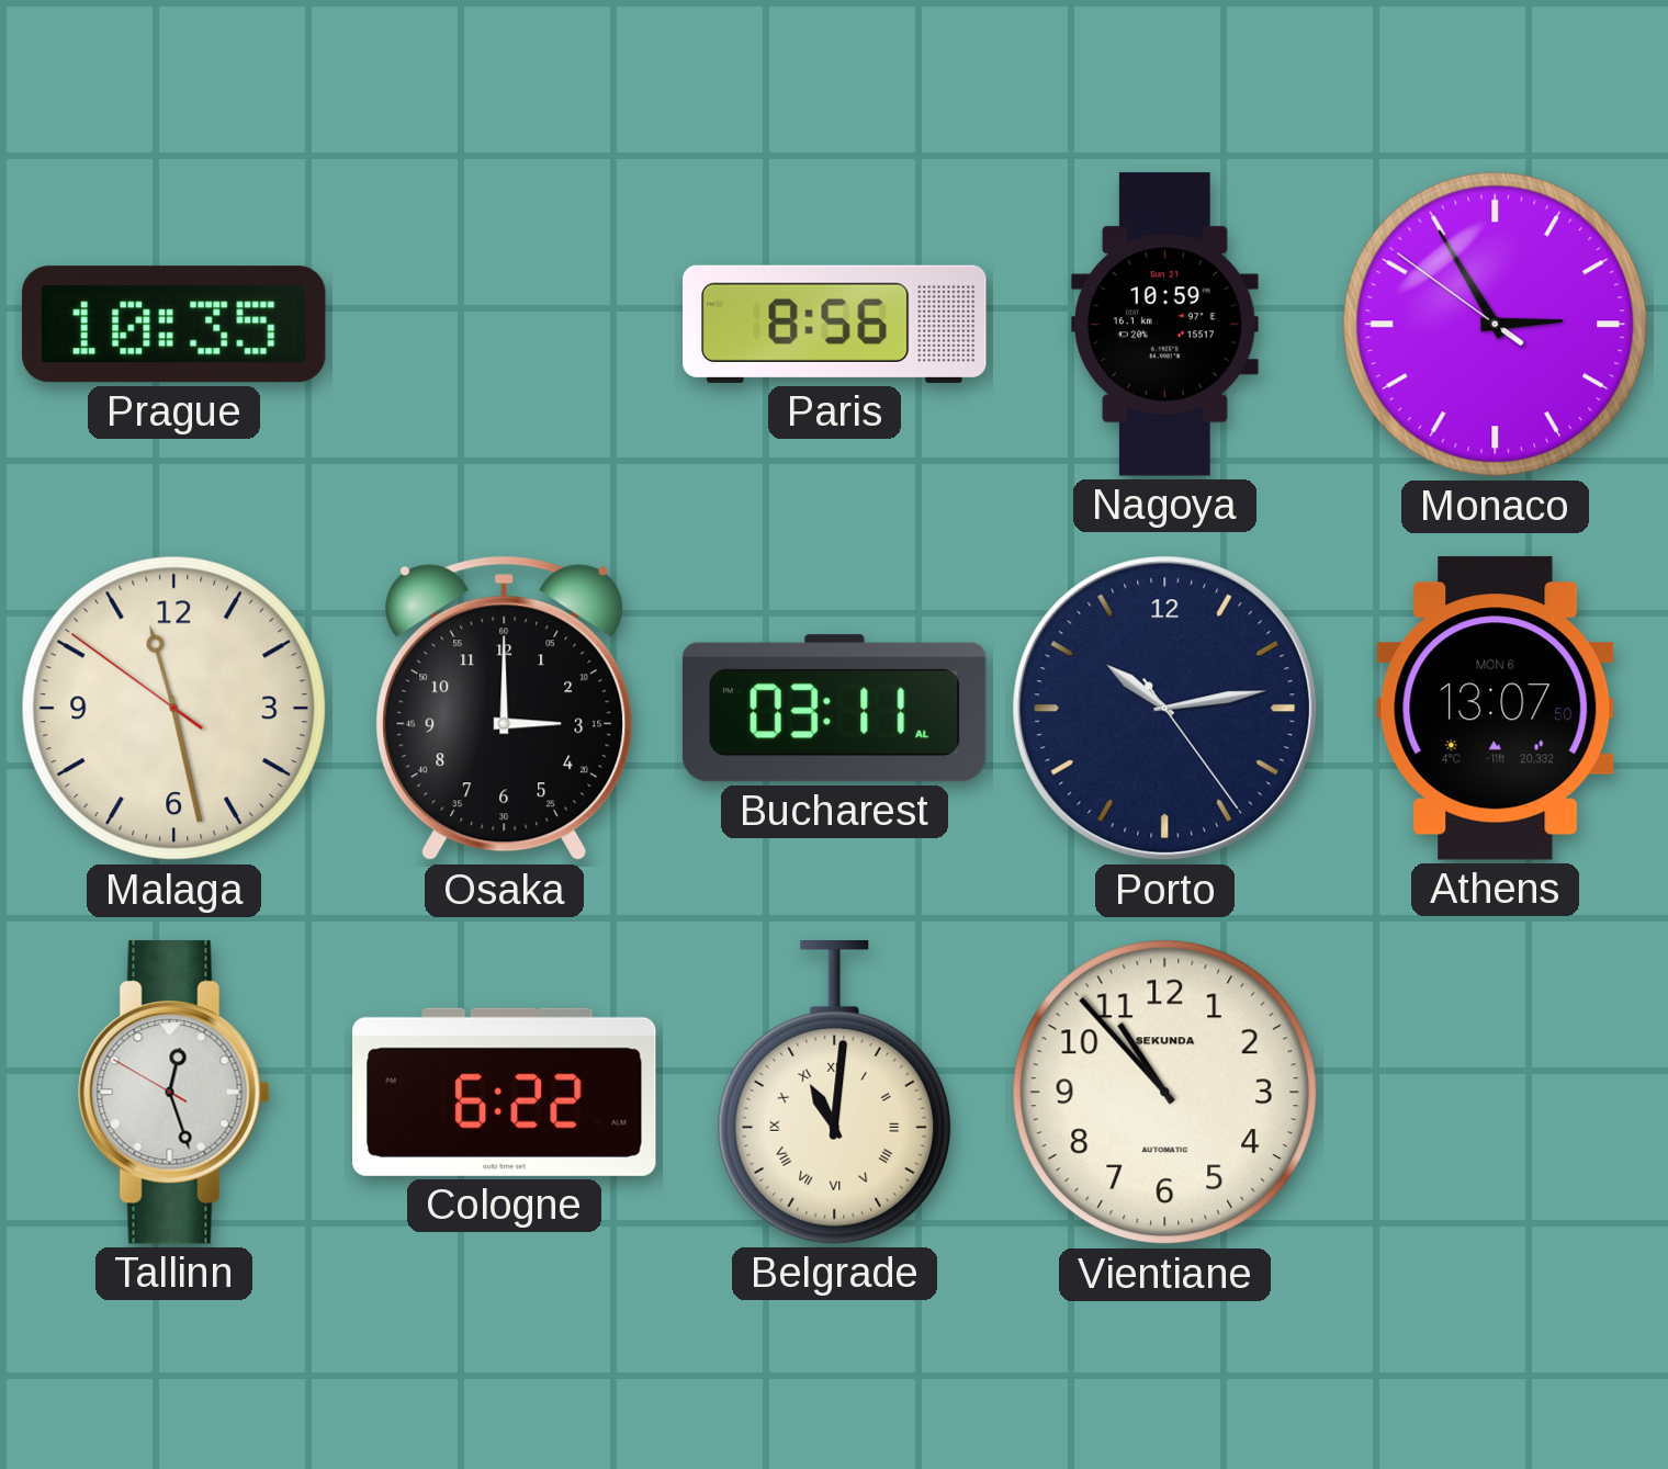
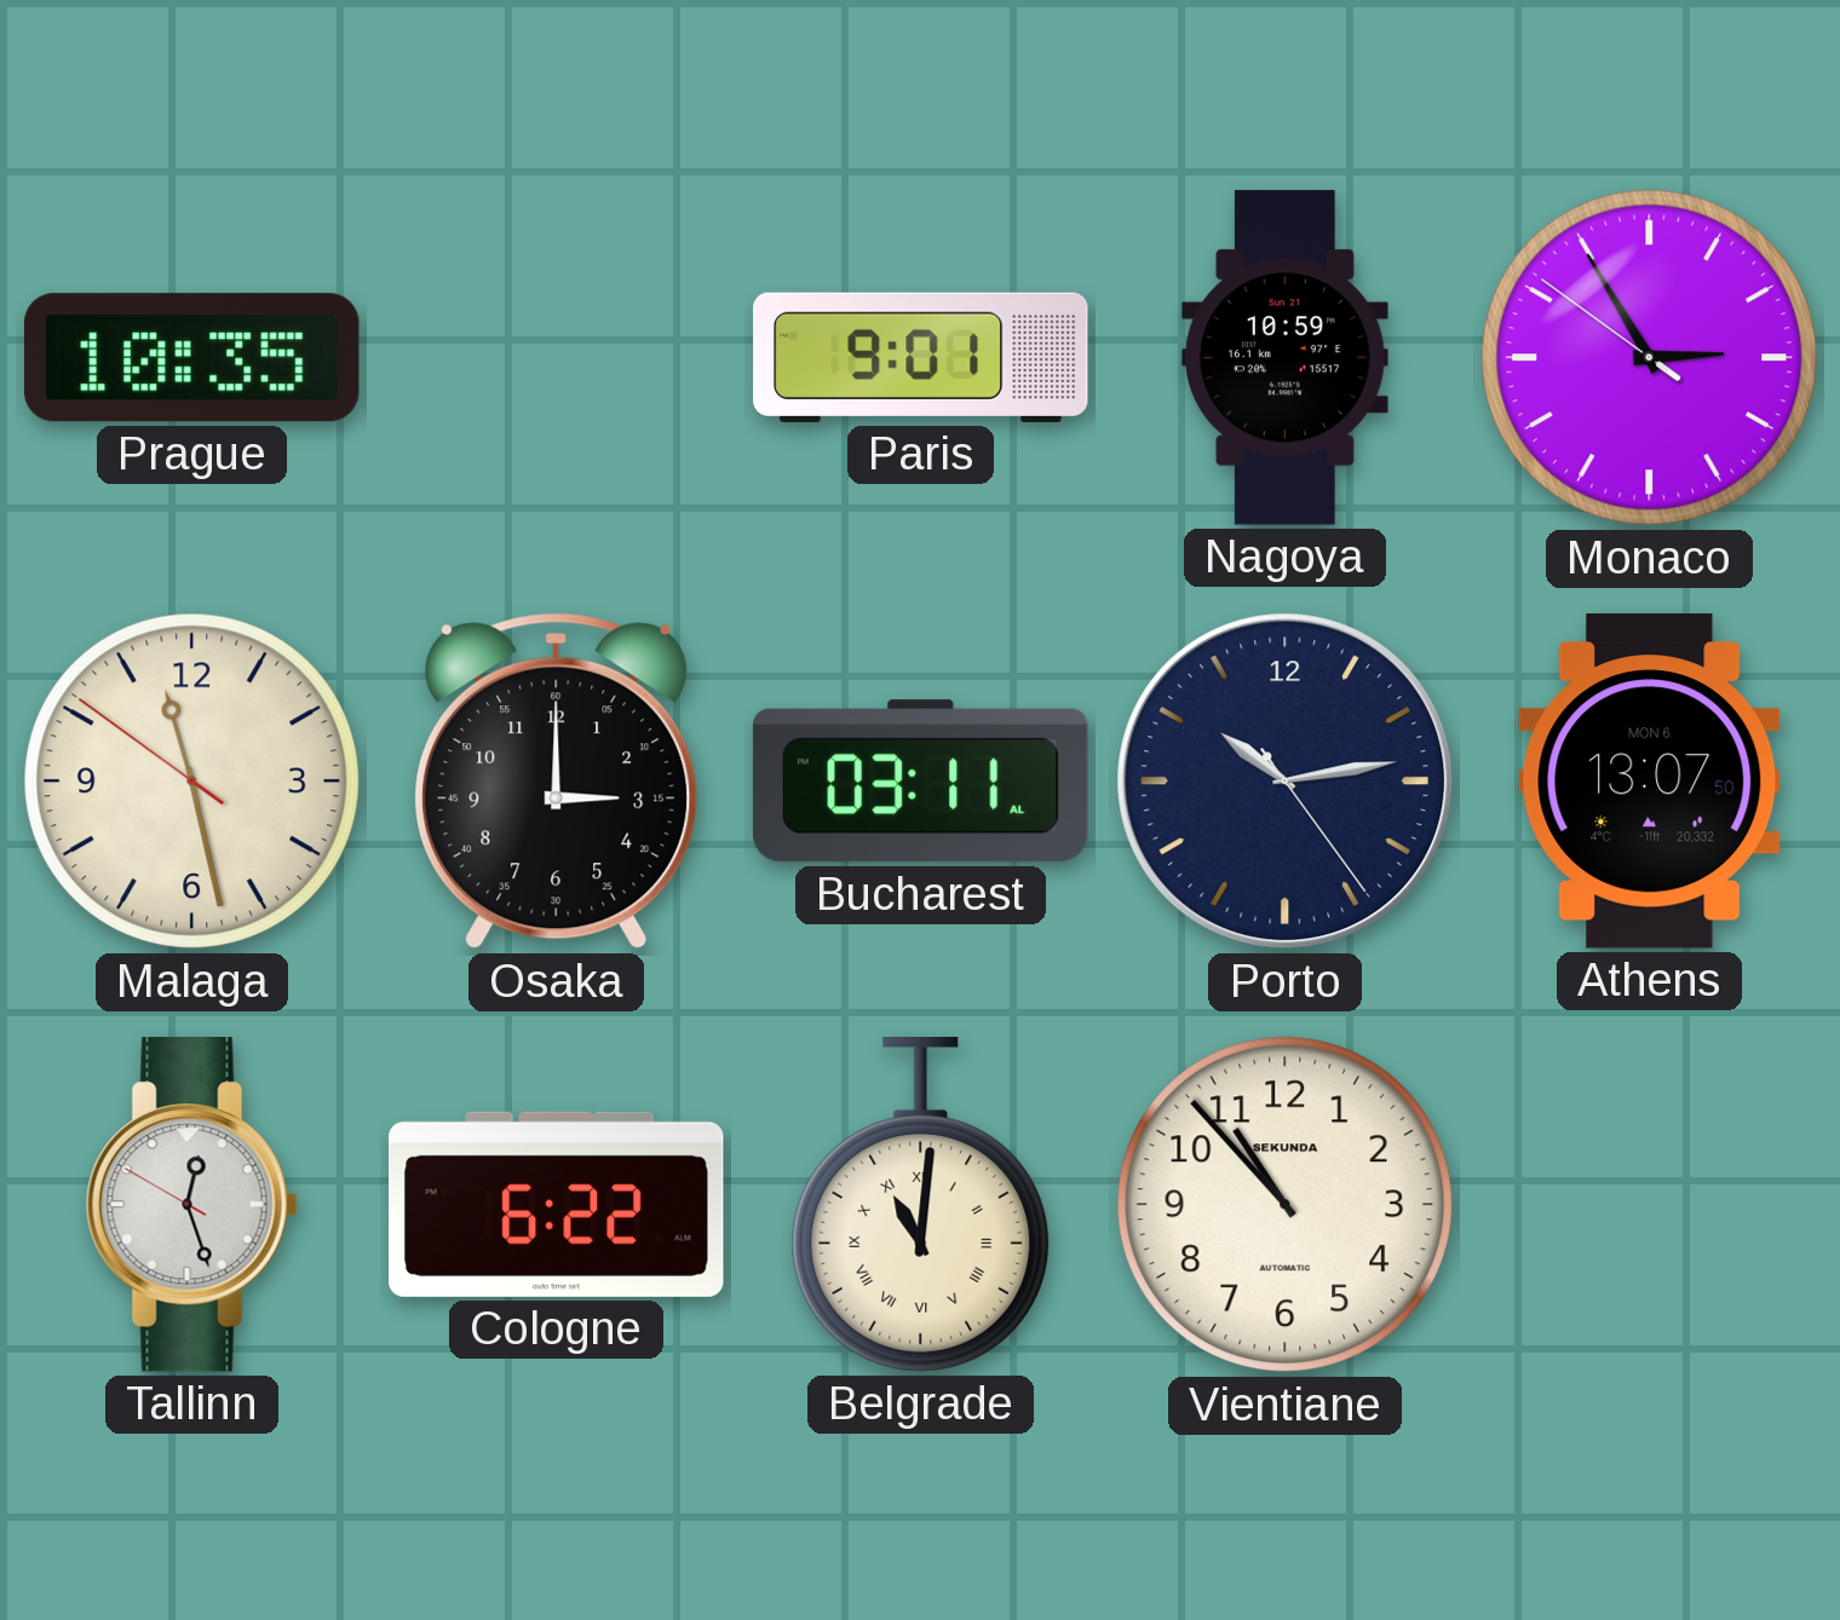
Paris: 8:56 -> 9:01 (921, 357)
